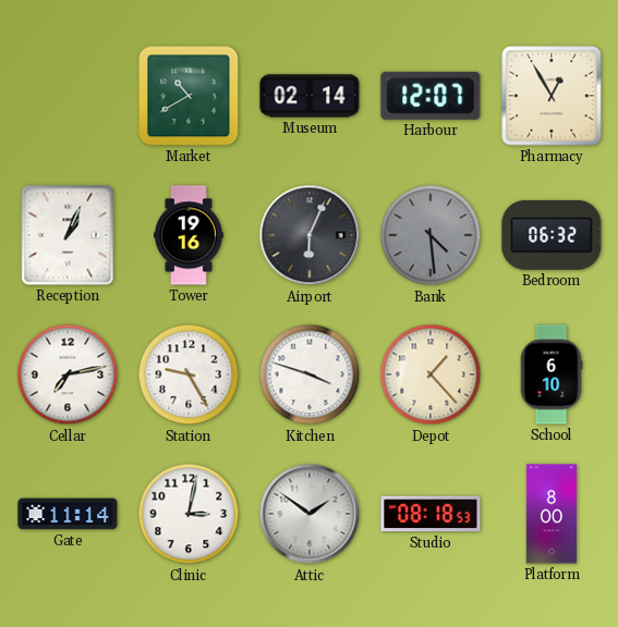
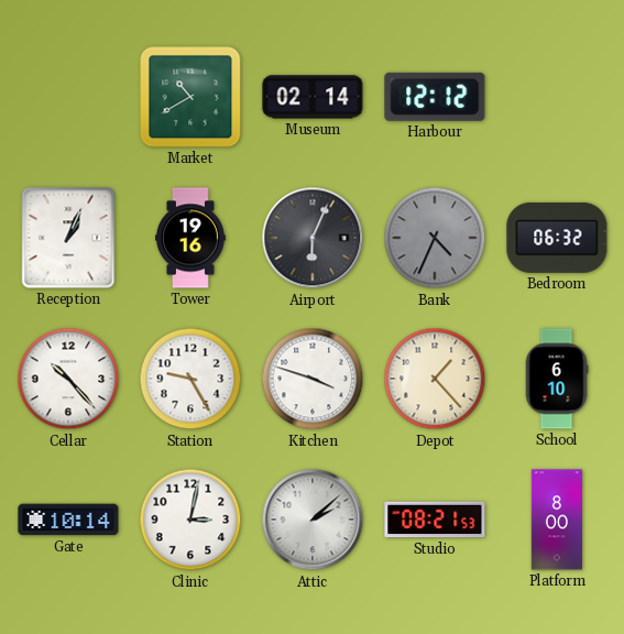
Harbour: 12:07 -> 12:12 (435, 97)
Pharmacy: 12:55 -> none (552, 96)
Bank: 4:29 -> 4:34 (435, 238)
Cellar: 7:13 -> 10:23 (68, 379)
Gate: 11:14 -> 10:14 (68, 520)
Attic: 1:51 -> 2:08 (313, 520)
Studio: 08:18 -> 08:21 (435, 520)
